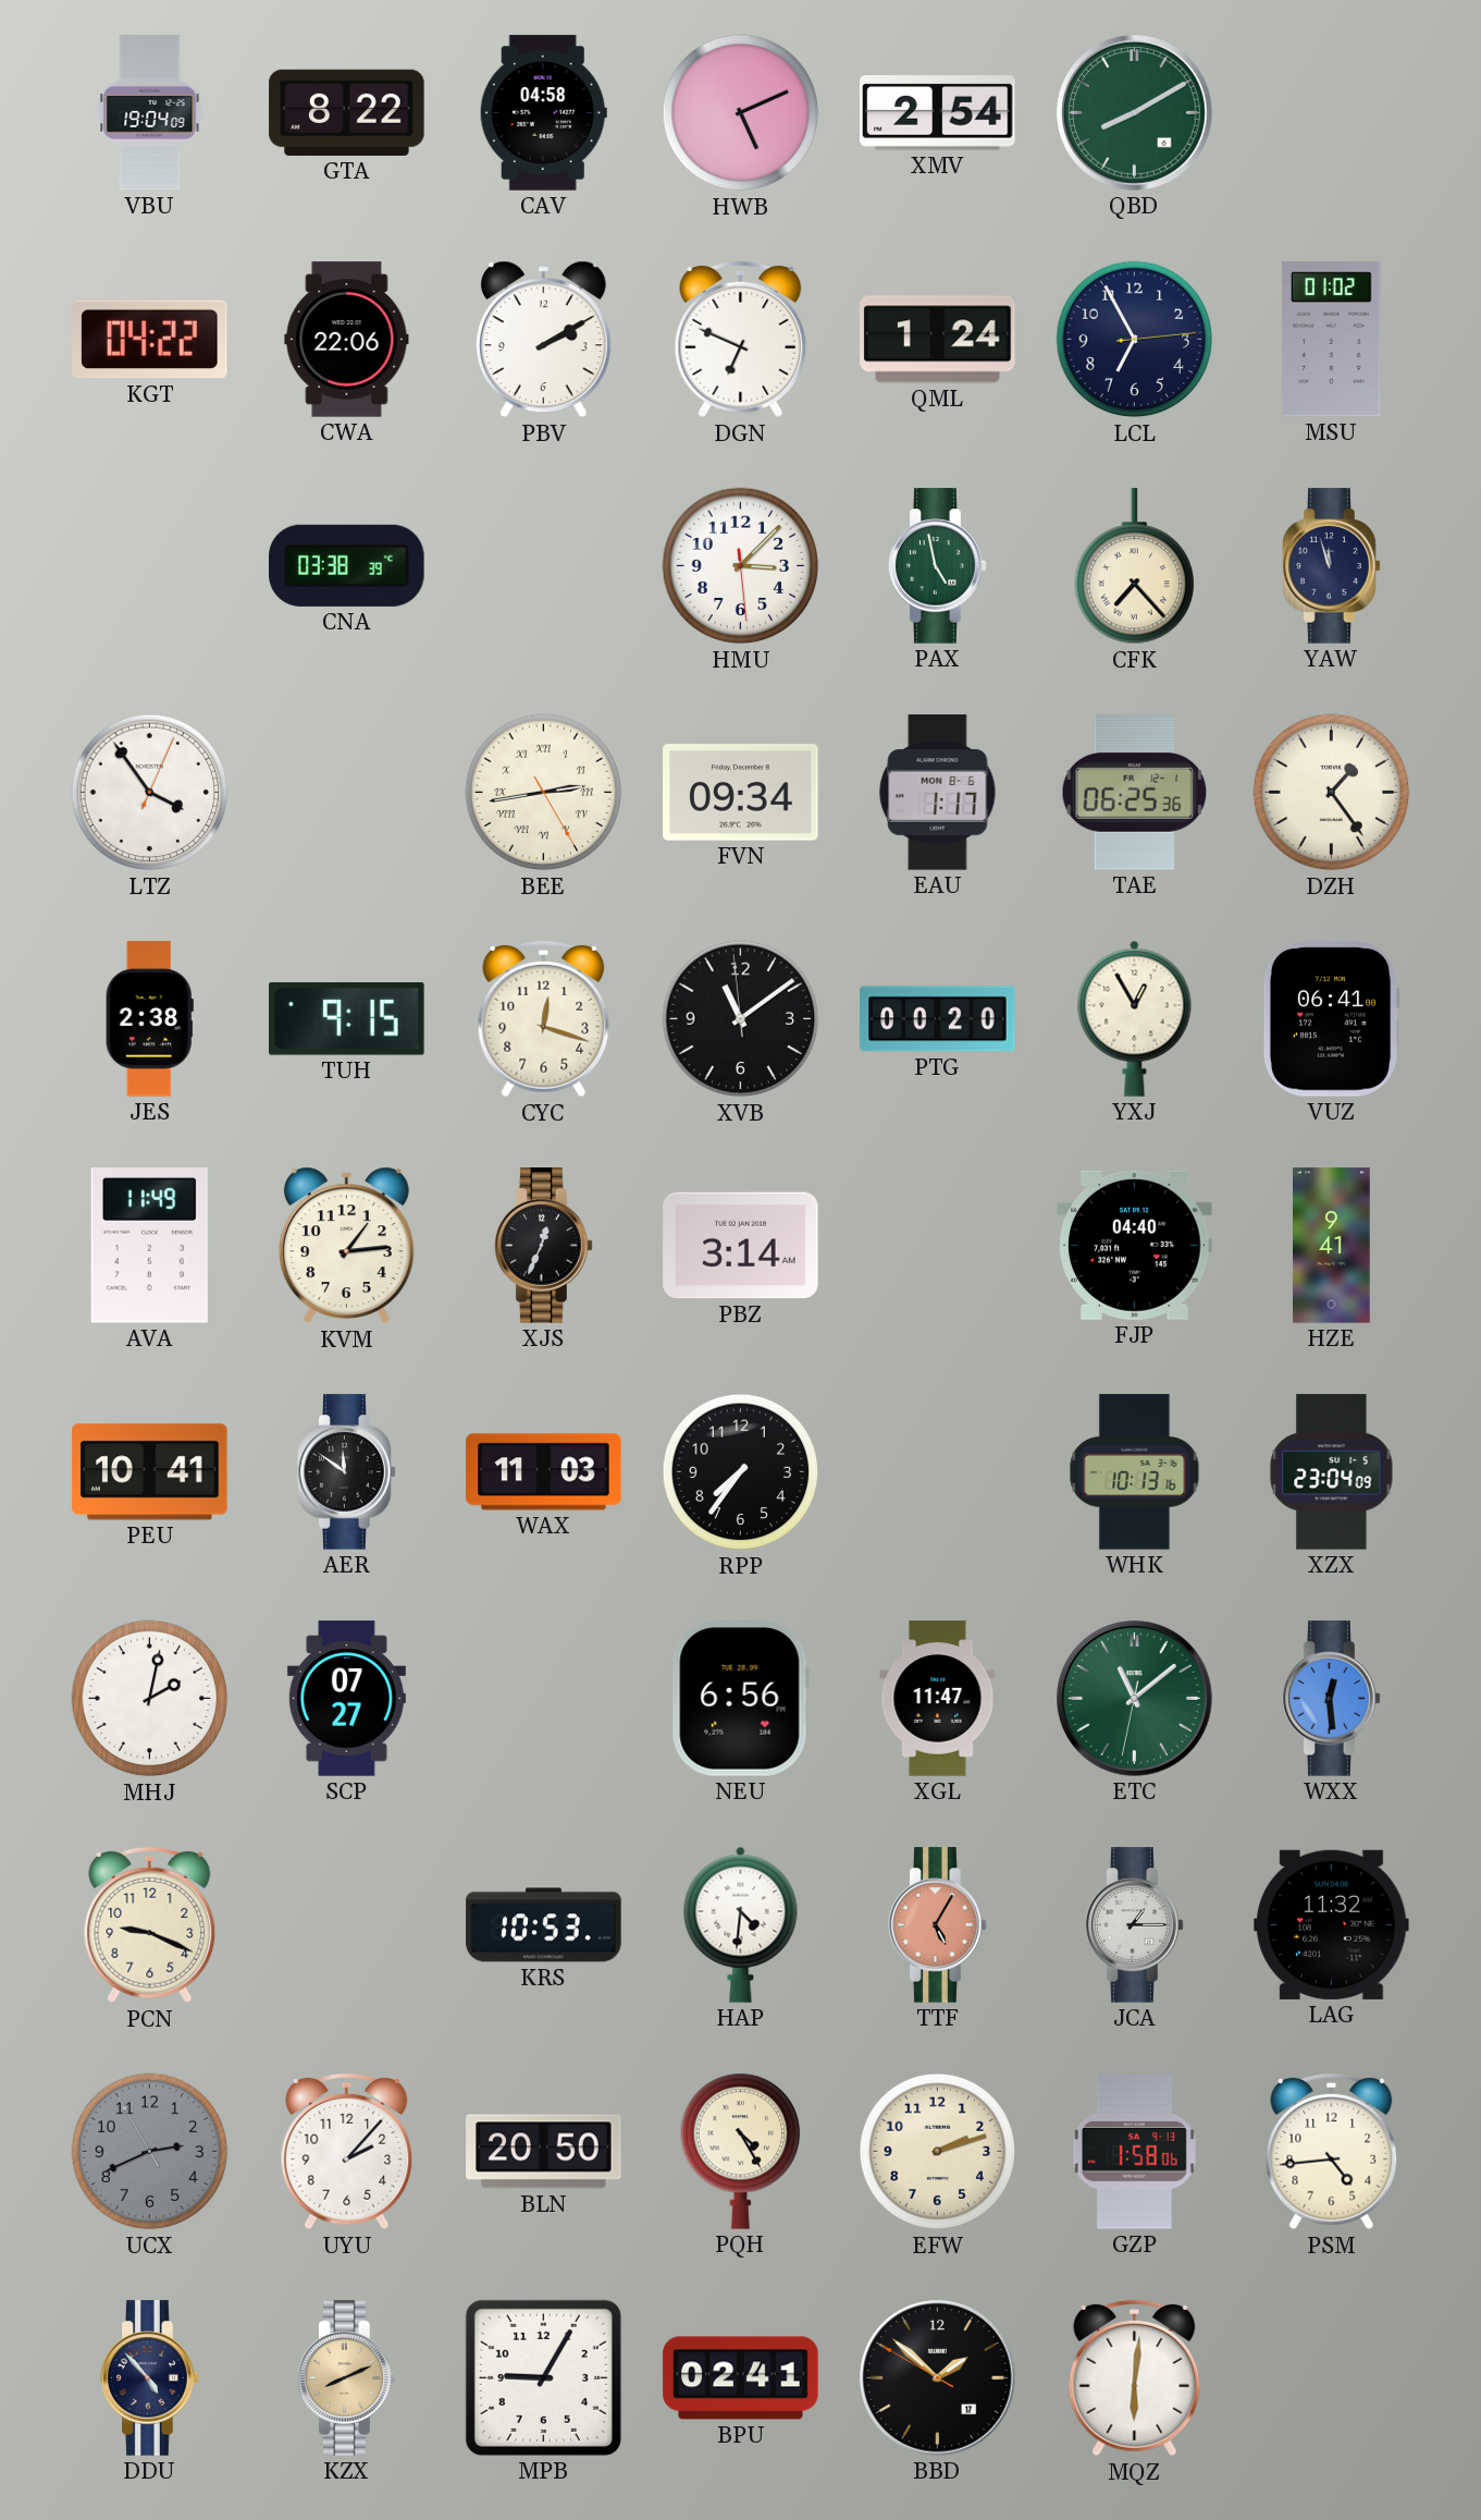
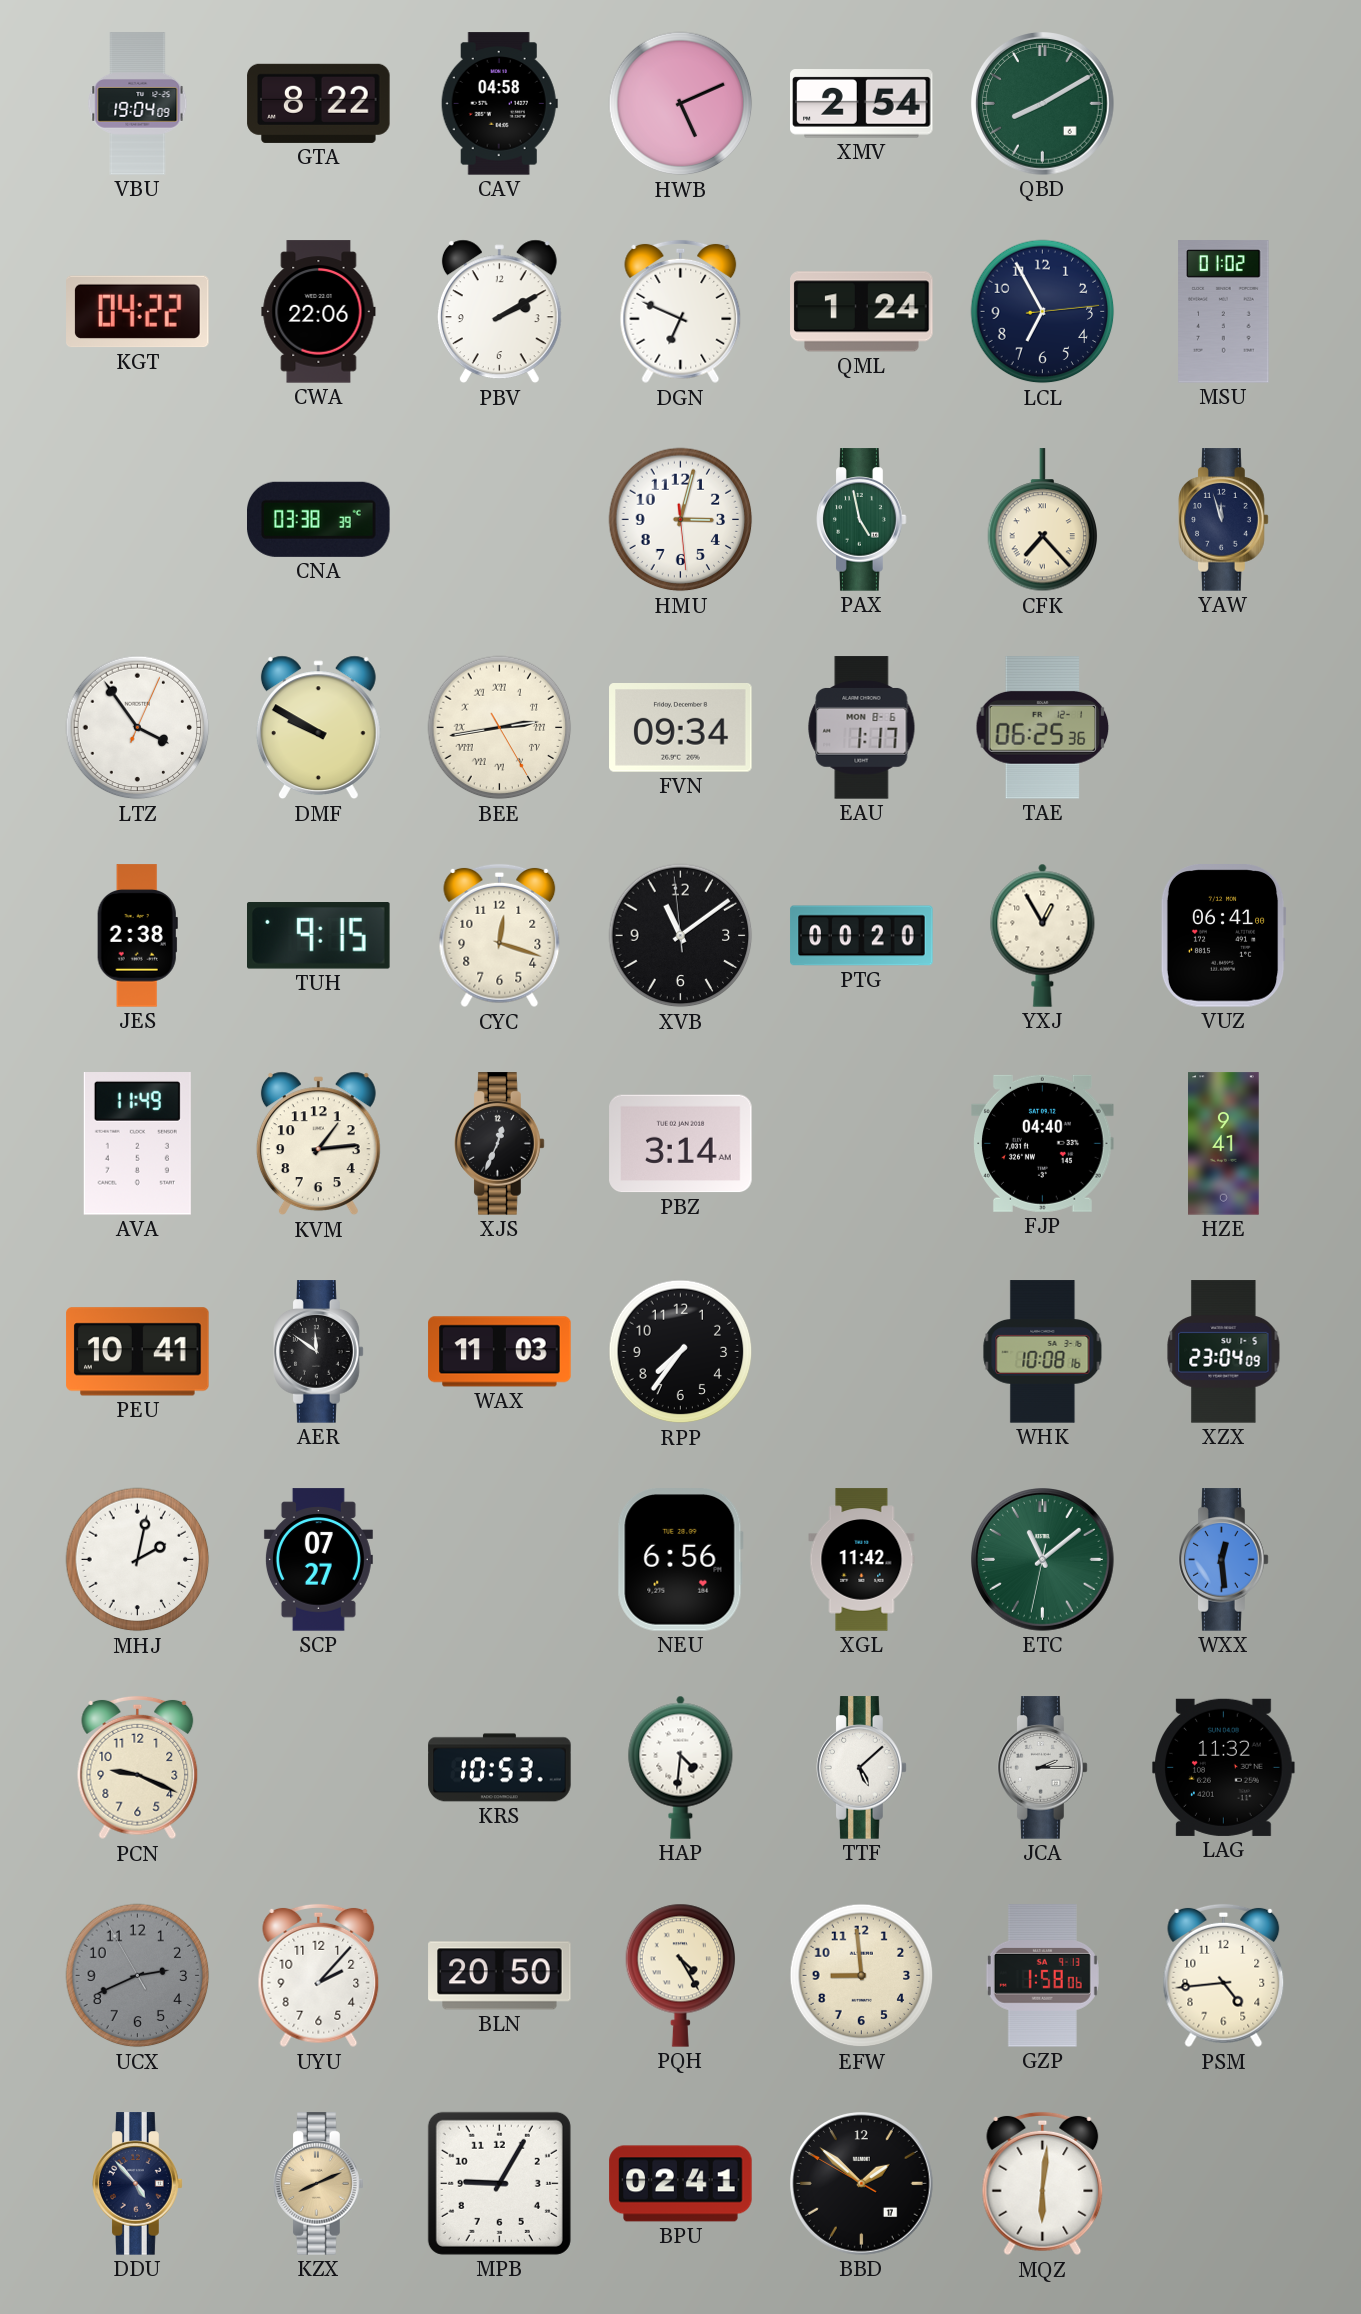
HMU: 3:07 -> 3:02 (681, 520)
DMF: none -> 9:50 (318, 728)
DZH: 1:24 -> none (1332, 793)
WHK: 10:13 -> 10:08 (1043, 1352)
XGL: 11:47 -> 11:42 (862, 1560)
TTF: 5:05 -> 5:08 (862, 1768)
TTF dial: salmon -> white (862, 1768)
JCA: 1:15 -> 2:15 (1043, 1768)
EFW: 2:12 -> 8:59 (862, 1976)
